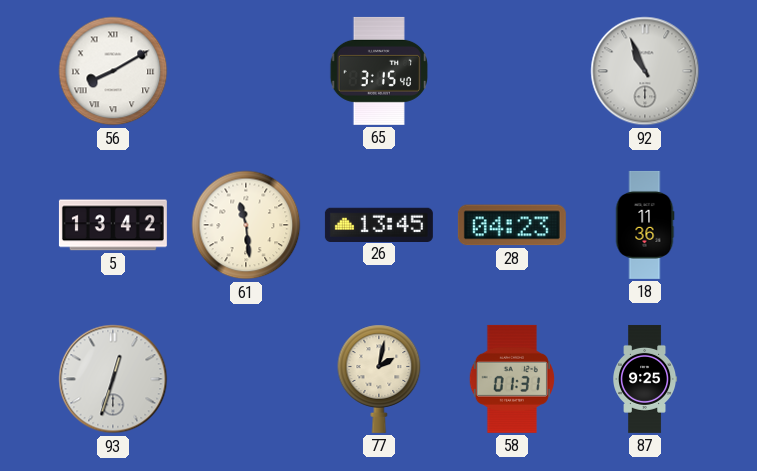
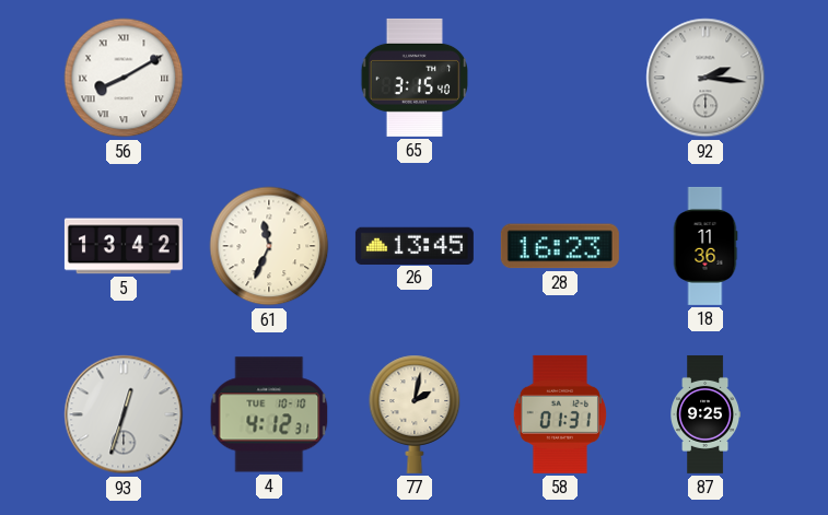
92: 10:56 -> 2:16 (705, 78)
61: 11:29 -> 11:34 (269, 246)
28: 04:23 -> 16:23 (560, 246)
4: none -> 4:12 (269, 414)
